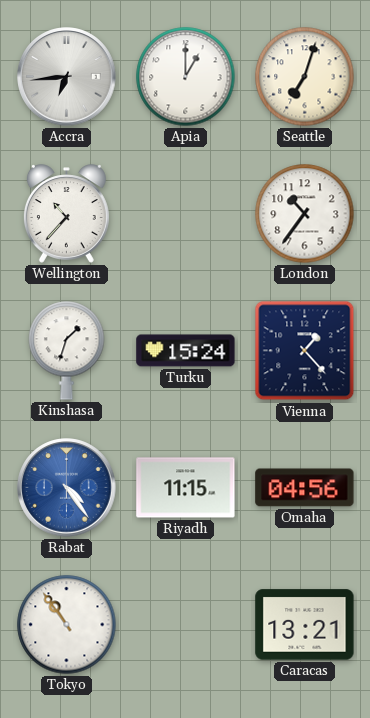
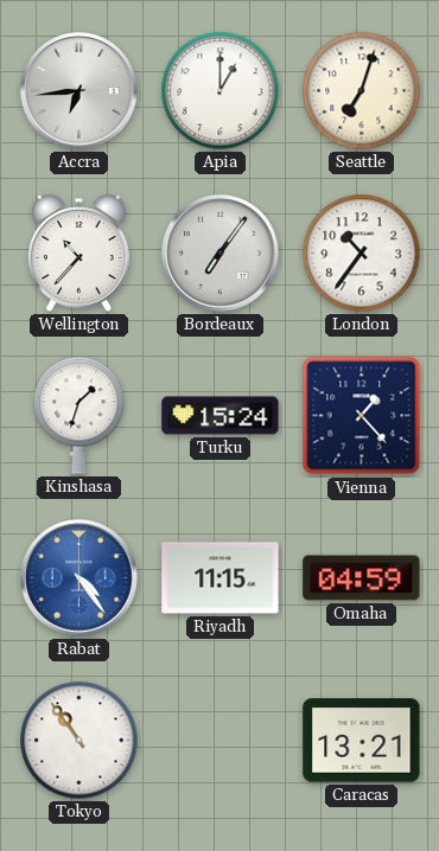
Bordeaux: none -> 7:06 (221, 254)
Omaha: 04:56 -> 04:59 (362, 578)
